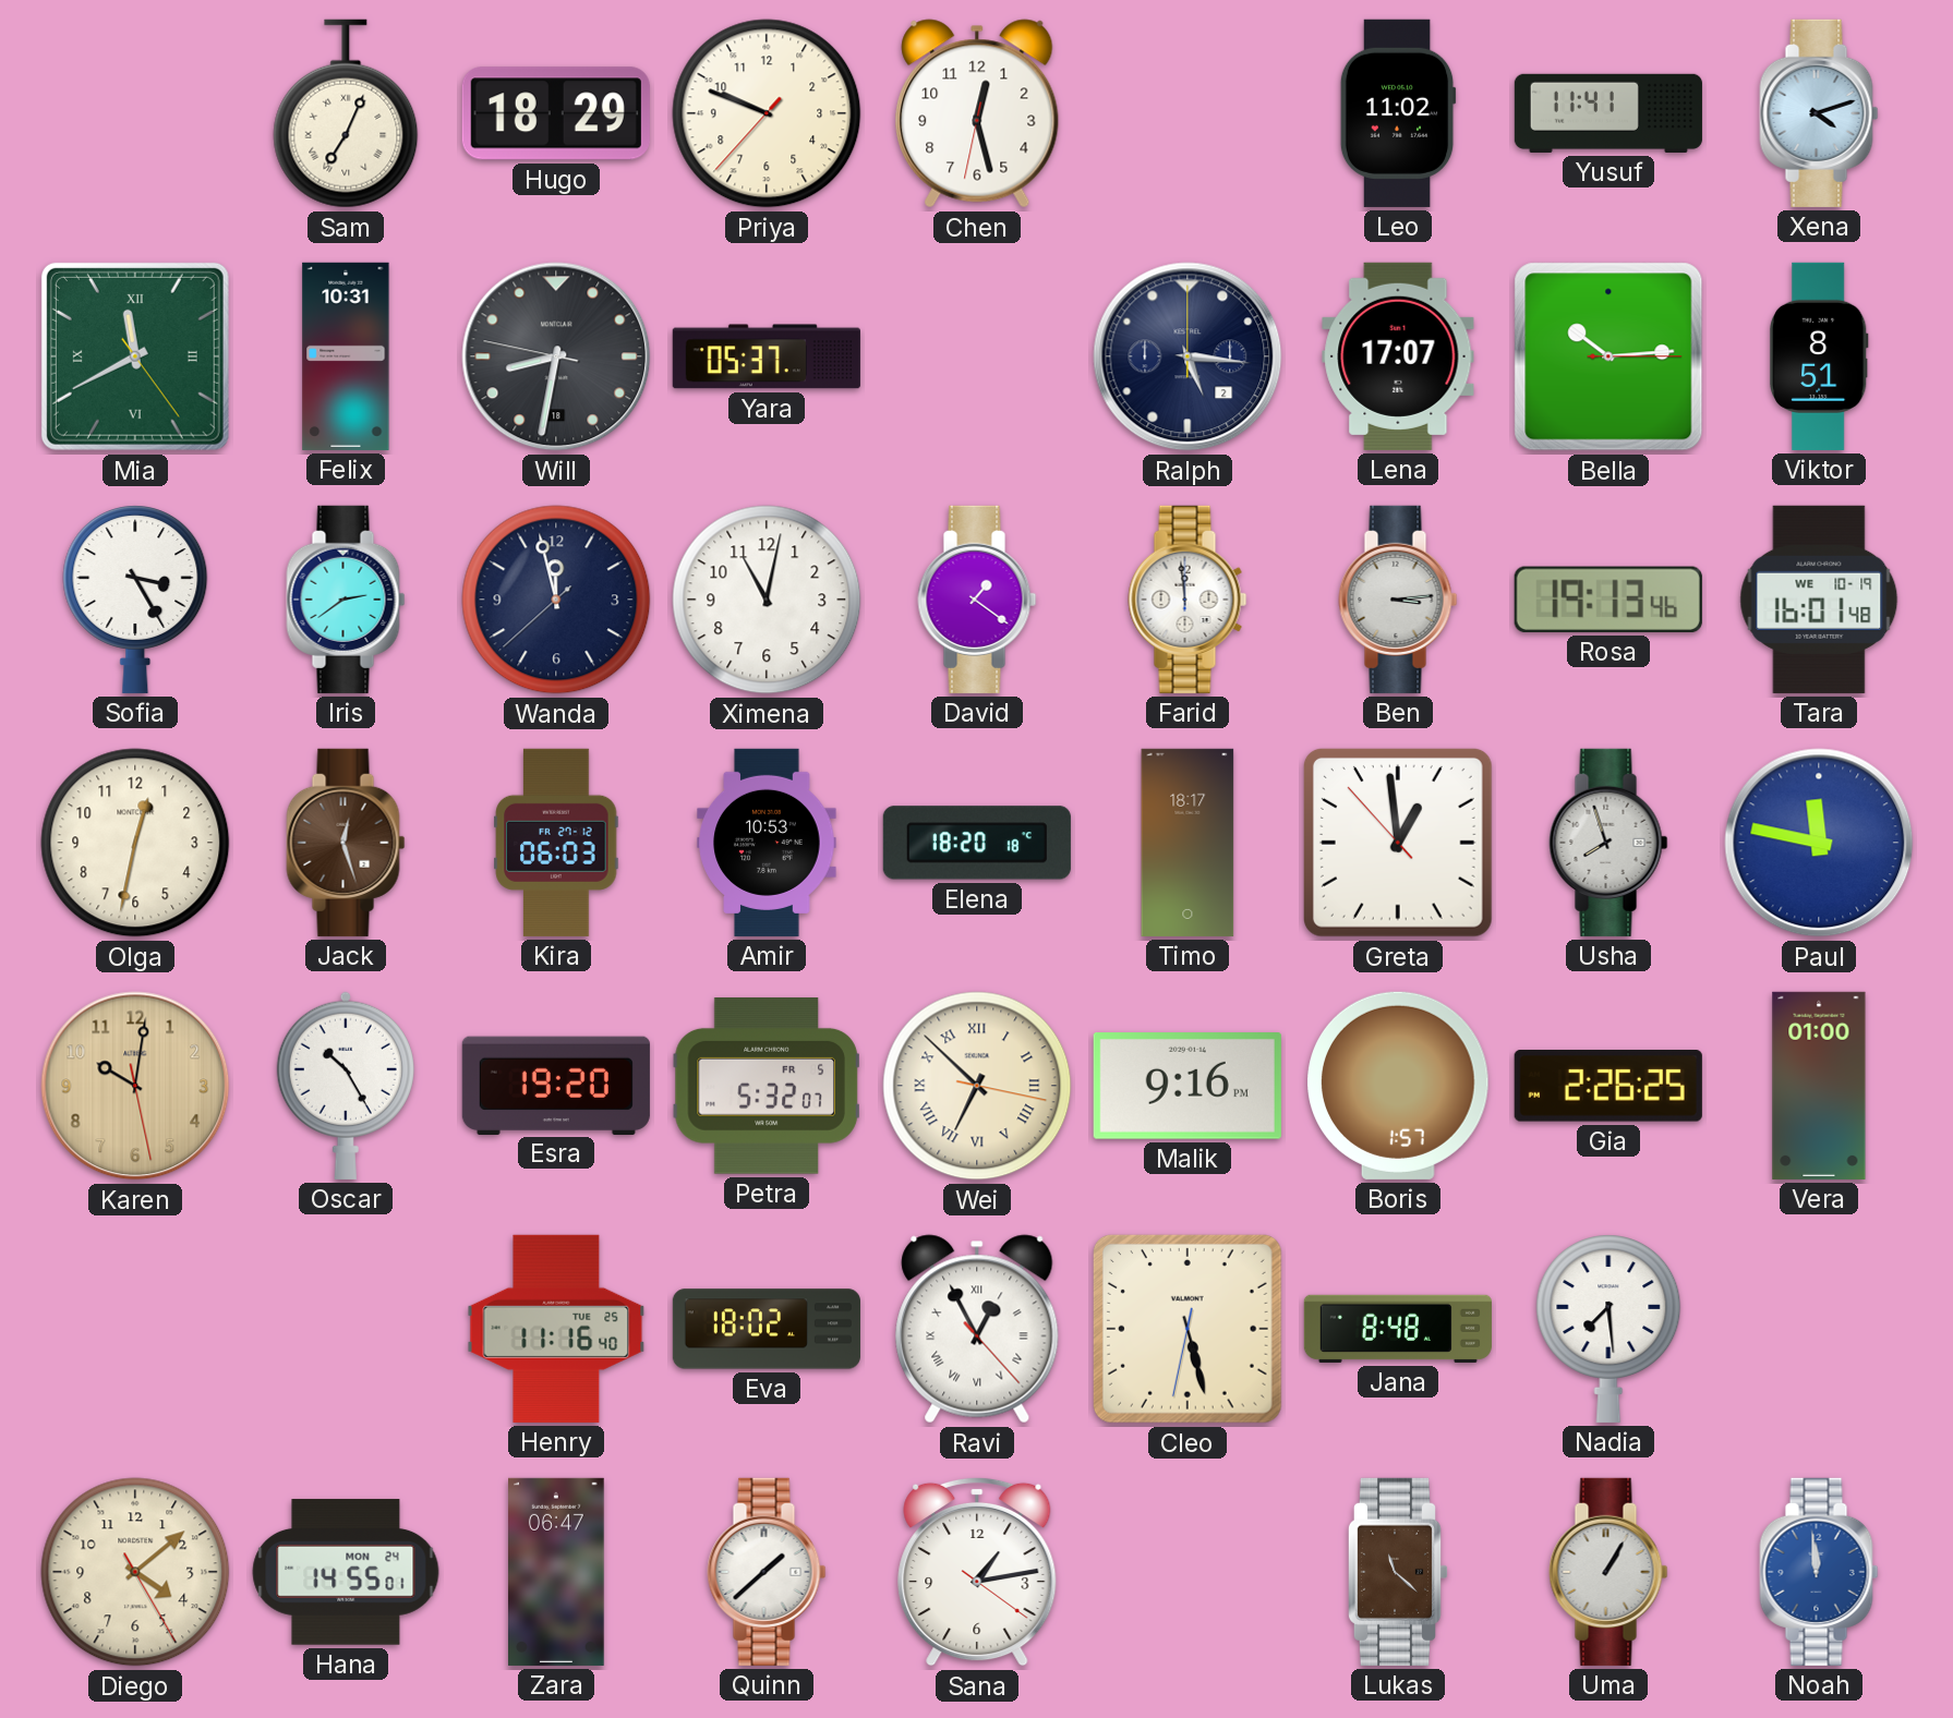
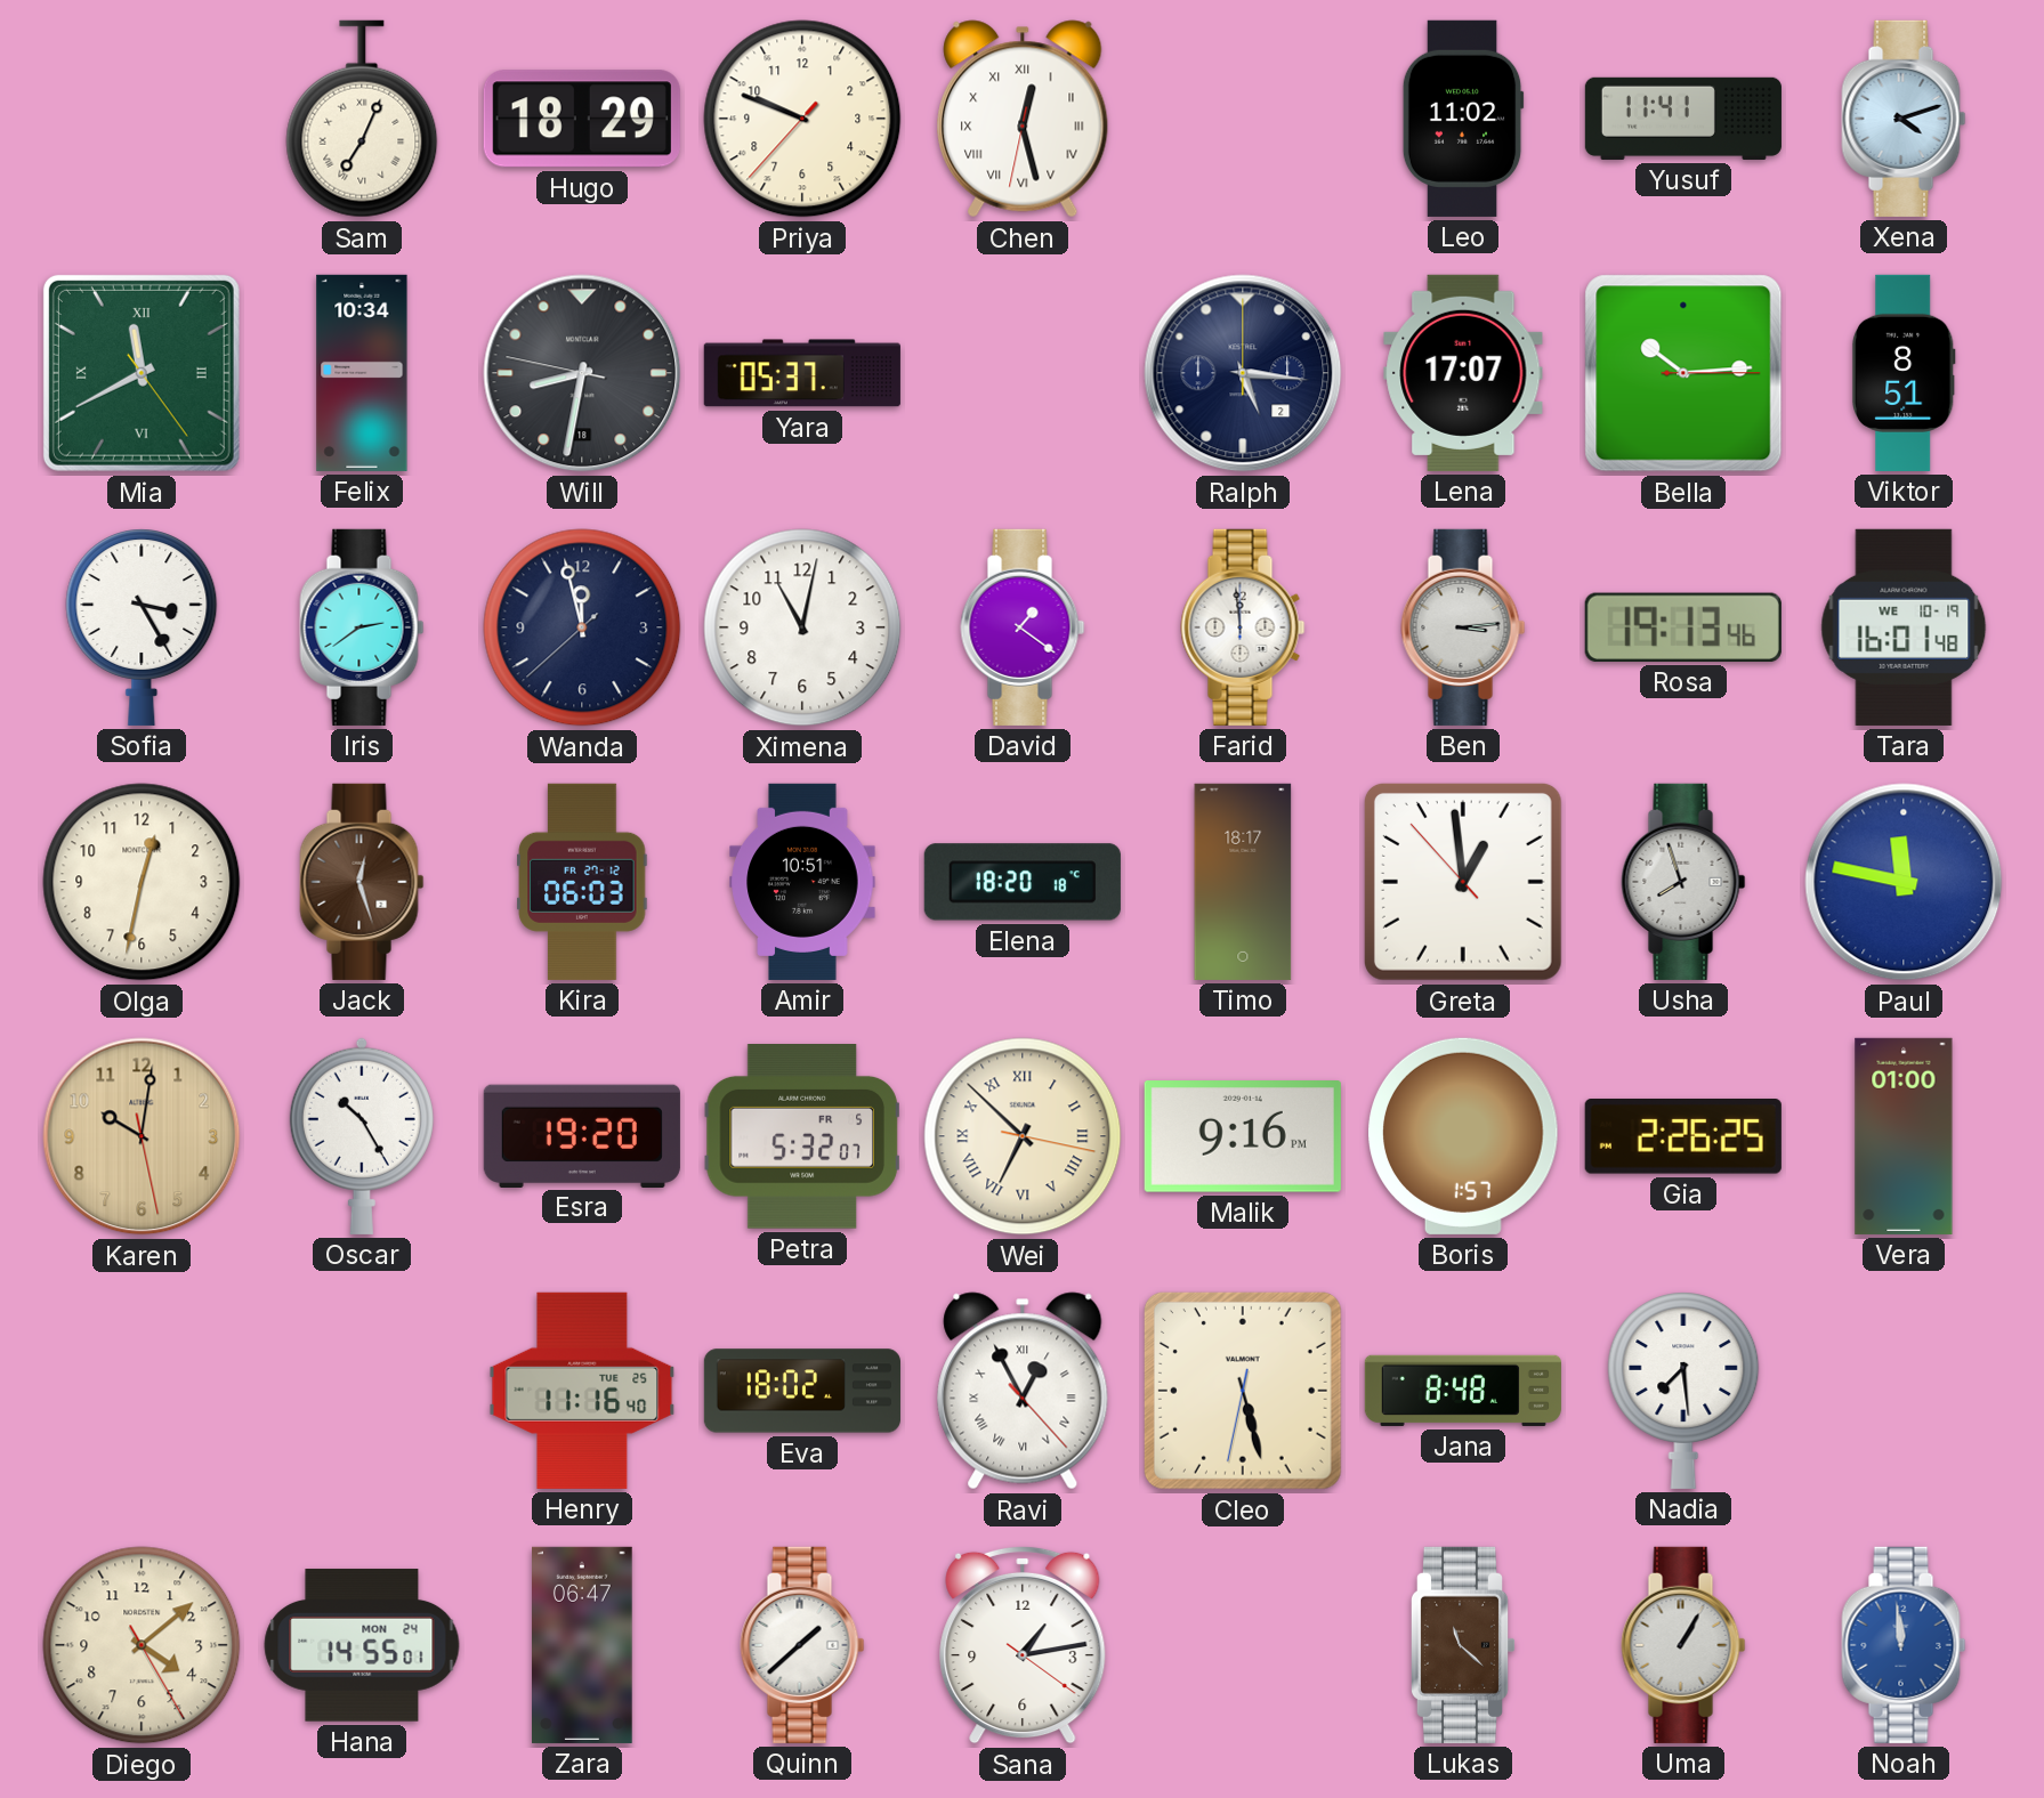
Chen numerals: Arabic -> Roman (1023, 119)
Felix: 10:31 -> 10:34 (362, 373)
Amir: 10:53 -> 10:51 (802, 882)
